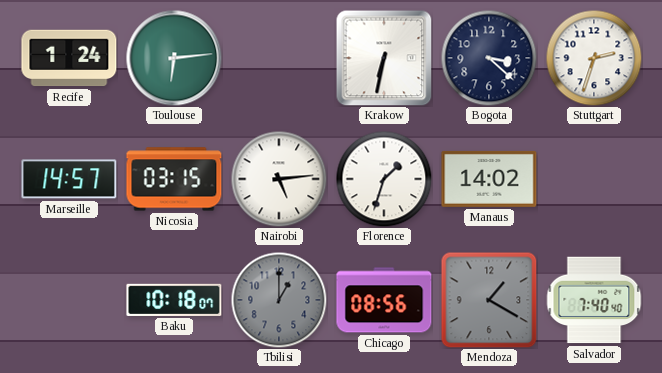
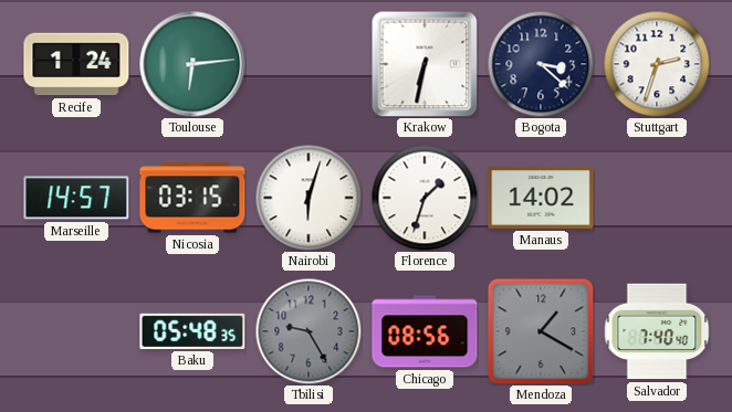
Nairobi: 5:14 -> 6:03 (309, 198)
Baku: 10:18 -> 05:48 (192, 331)
Tbilisi: 1:00 -> 9:25 (309, 331)
